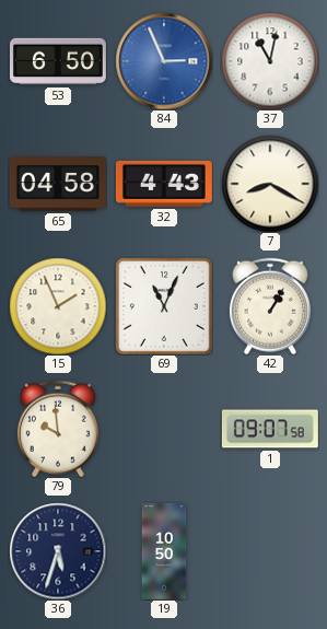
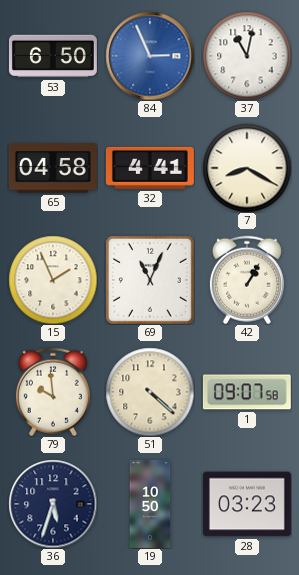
32: 4:43 -> 4:41 (150, 168)
51: none -> 4:22 (150, 392)
28: none -> 03:23 (247, 504)
